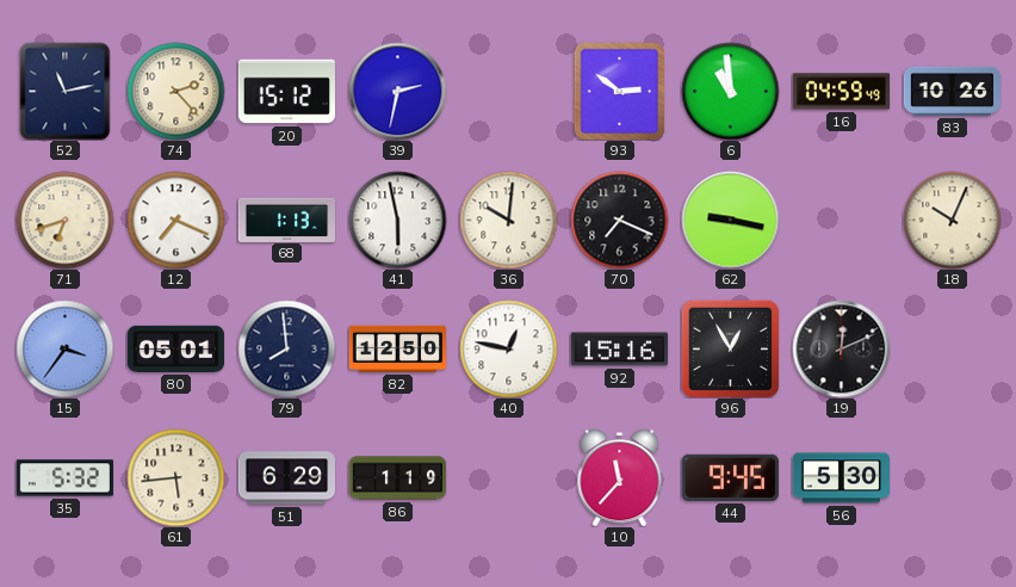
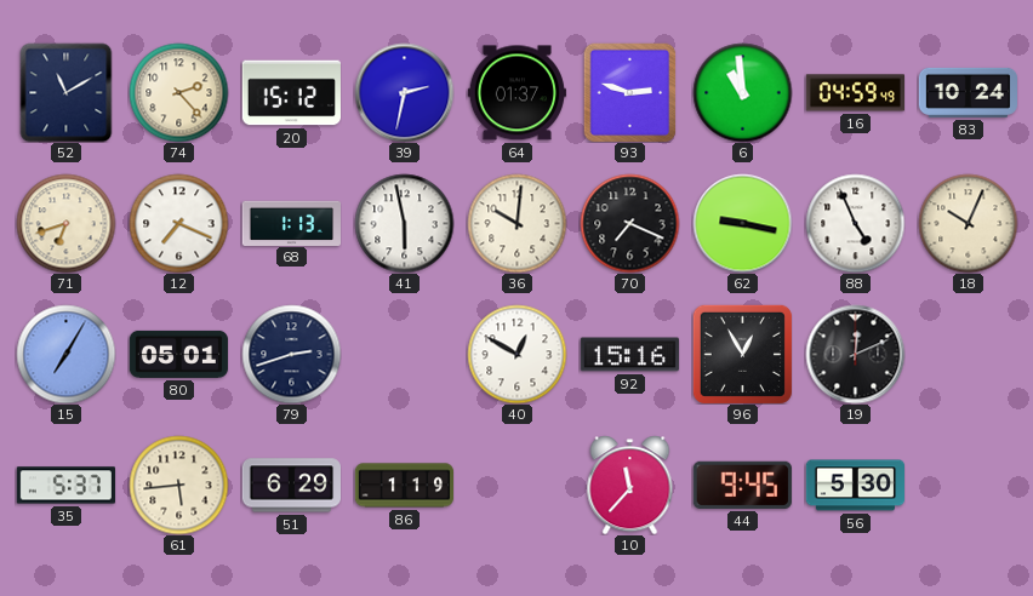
52: 11:13 -> 11:10 (67, 92)
64: none -> 01:37 (516, 93)
93: 2:51 -> 2:48 (630, 92)
83: 10:26 -> 10:24 (968, 92)
88: none -> 4:56 (855, 223)
15: 3:36 -> 7:05 (65, 354)
79: 7:59 -> 2:42 (291, 354)
82: 12:50 -> none (397, 348)
40: 12:47 -> 12:50 (516, 354)
35: 5:32 -> 5:37 (65, 486)
